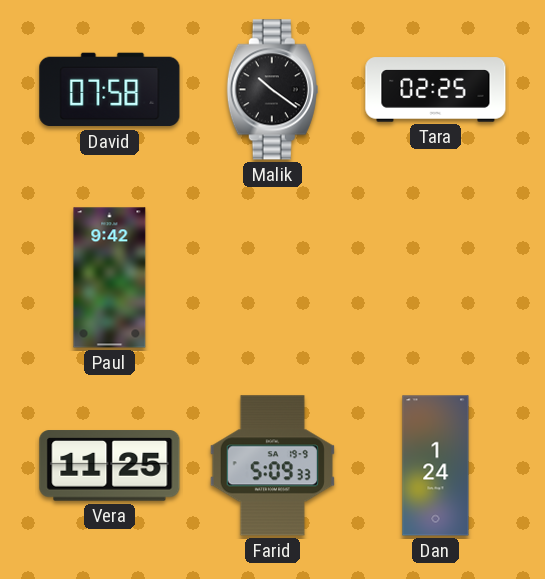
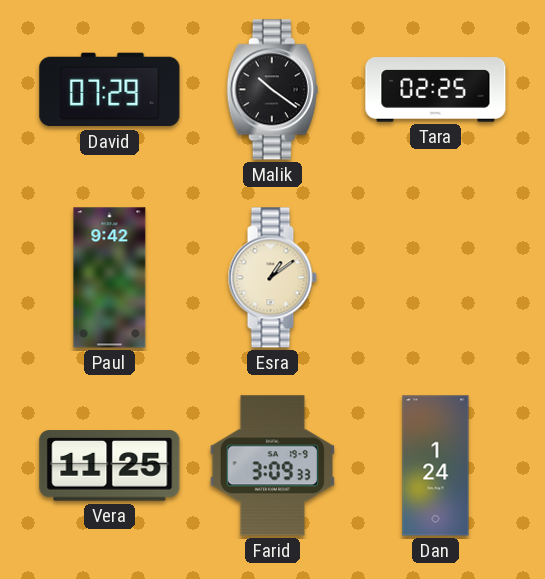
David: 07:58 -> 07:29 (110, 90)
Esra: none -> 1:09 (272, 278)
Farid: 5:09 -> 3:09 (272, 466)
